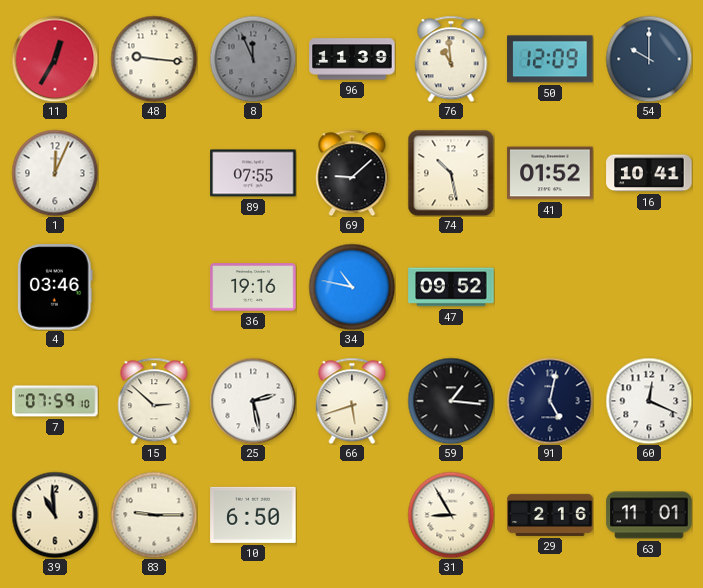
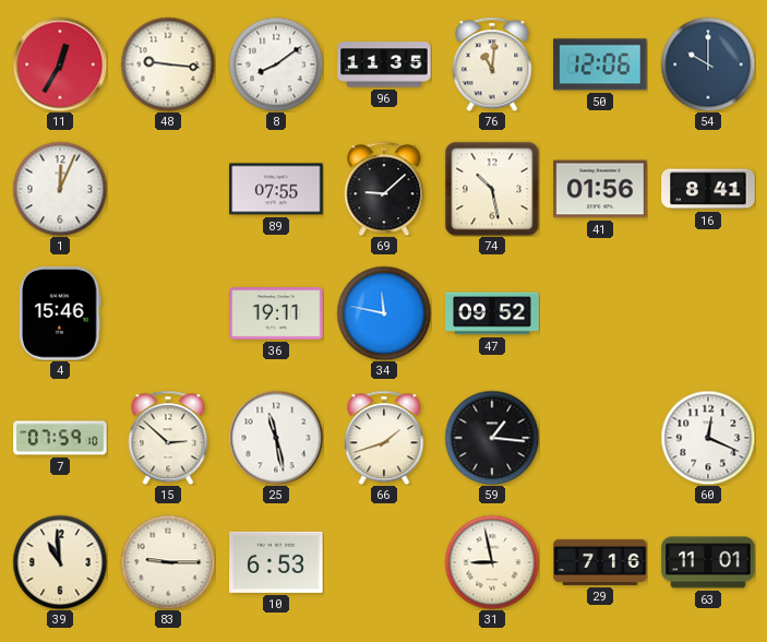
8: 11:56 -> 8:09 (276, 64)
8 dial: grey -> white (276, 64)
96: 11:39 -> 11:35 (384, 64)
76: 10:59 -> 11:01 (492, 64)
50: 12:09 -> 12:06 (600, 64)
41: 01:52 -> 01:56 (600, 189)
16: 10:41 -> 8:41 (708, 189)
4: 03:46 -> 15:46 (60, 313)
36: 19:16 -> 19:11 (276, 313)
34: 10:47 -> 11:47 (384, 313)
25: 2:28 -> 11:28 (276, 438)
66: 5:42 -> 1:42 (384, 438)
91: 5:02 -> none (550, 401)
10: 6:50 -> 6:53 (276, 562)
31: 8:55 -> 8:58 (492, 562)
29: 2:16 -> 7:16 (600, 562)
